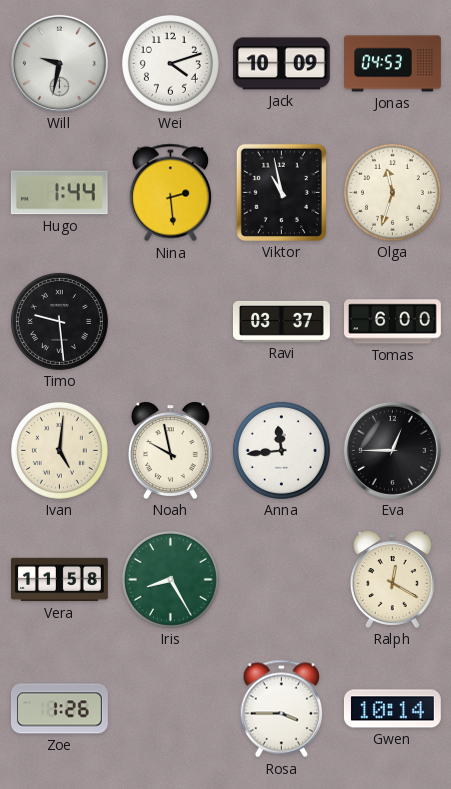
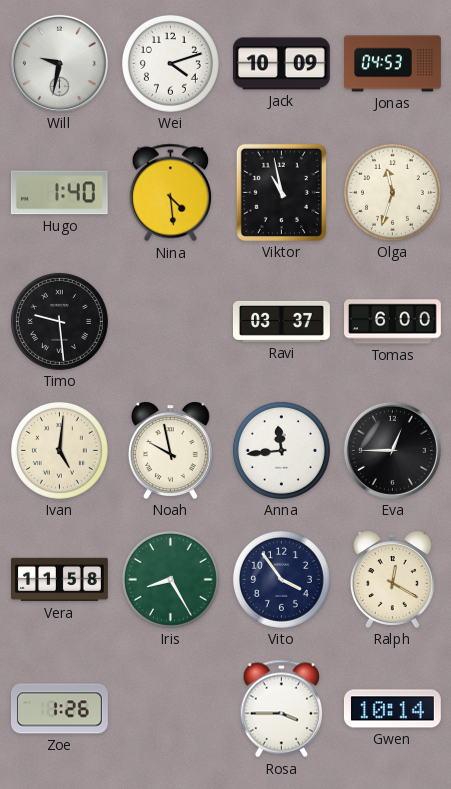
Hugo: 1:44 -> 1:40 (59, 193)
Nina: 2:29 -> 4:29 (170, 193)
Vito: none -> 3:54 (281, 579)
